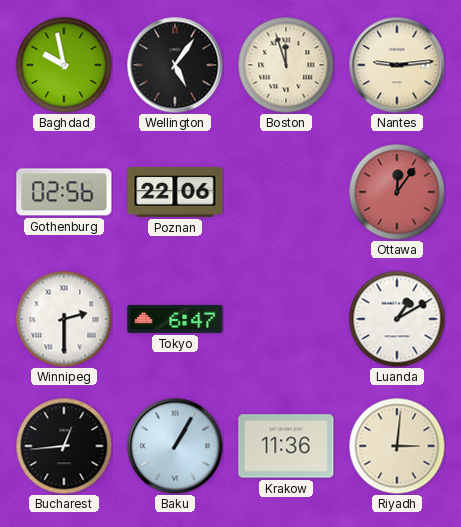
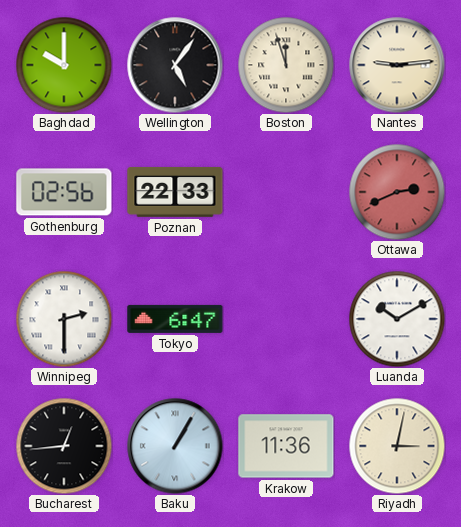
Baghdad: 9:58 -> 10:00 (64, 65)
Poznan: 22:06 -> 22:33 (175, 192)
Ottawa: 12:06 -> 2:41 (397, 192)
Luanda: 1:10 -> 10:10 (397, 319)
Riyadh: 3:01 -> 3:02 (397, 446)
